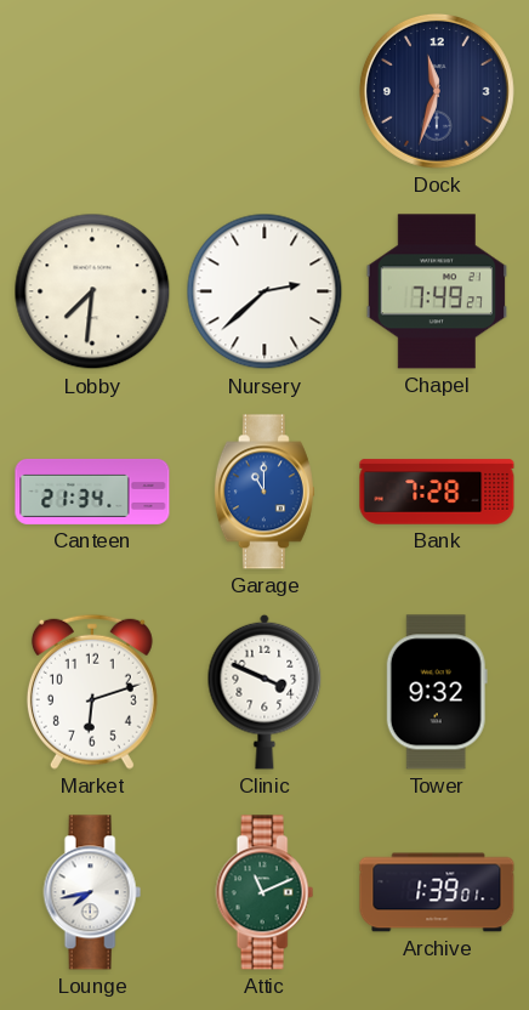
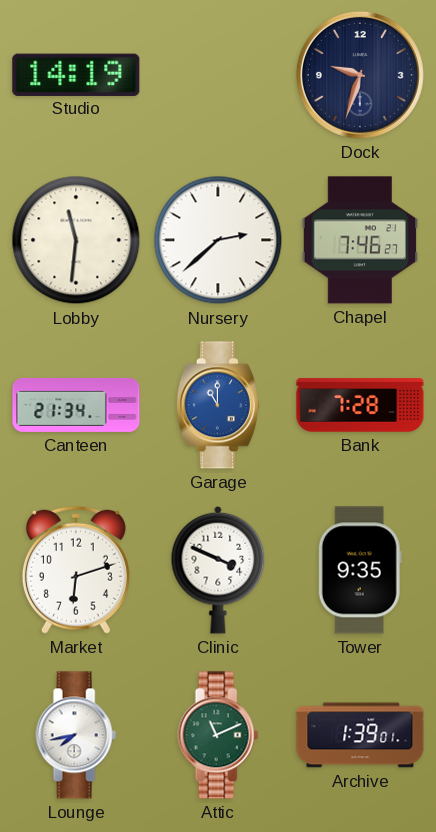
Studio: none -> 14:19 (76, 74)
Dock: 11:33 -> 9:33 (360, 75)
Lobby: 7:31 -> 11:31 (76, 240)
Chapel: 7:49 -> 7:46 (360, 240)
Tower: 9:32 -> 9:35 (360, 570)
